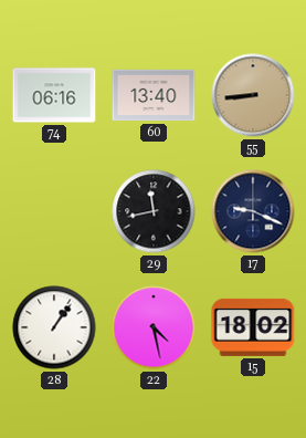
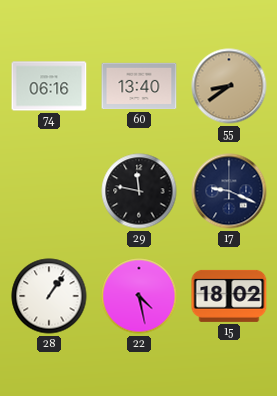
55: 8:44 -> 8:39 (229, 86)
29: 11:43 -> 11:47 (139, 191)
